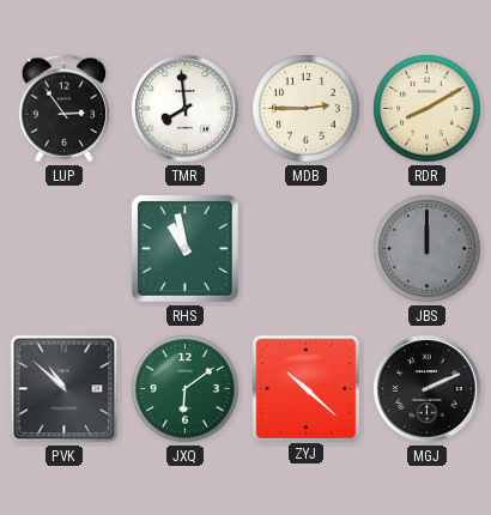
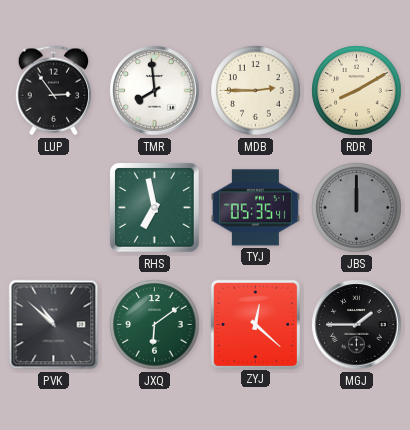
RHS: 10:58 -> 6:58 (155, 208)
TYJ: none -> 05:35 (255, 208)
ZYJ: 10:22 -> 12:22 (255, 324)
MGJ: 2:11 -> 1:45 (357, 325)
